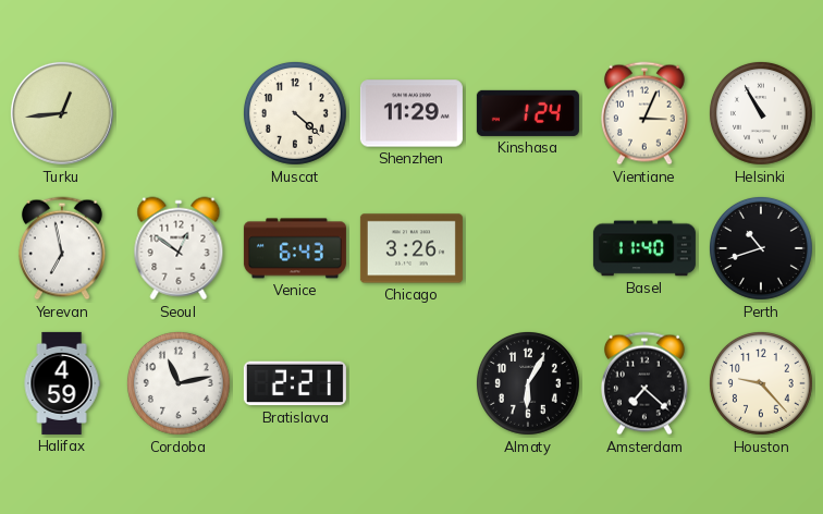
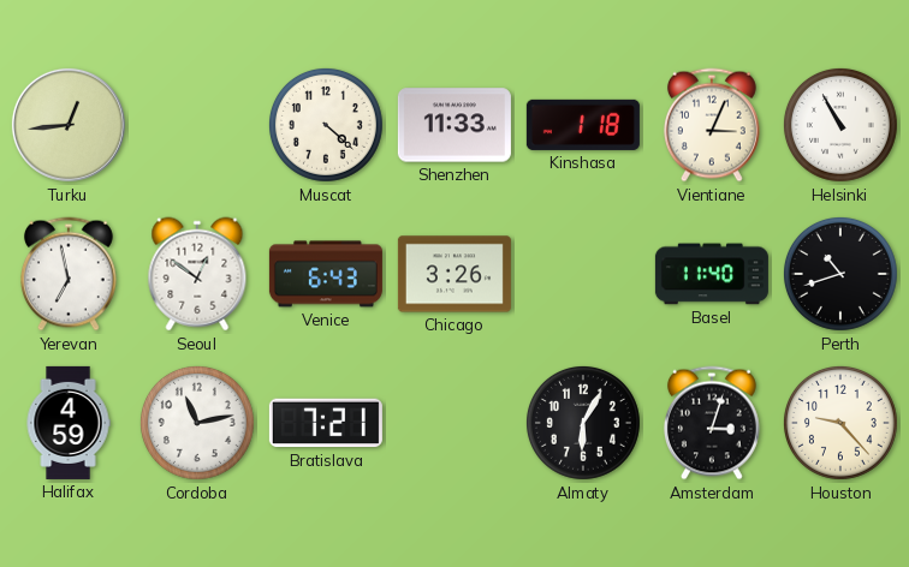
Shenzhen: 11:29 -> 11:33 (454, 125)
Kinshasa: 1:24 -> 1:18 (583, 125)
Bratislava: 2:21 -> 7:21 (326, 423)
Amsterdam: 7:22 -> 3:03 (712, 423)
